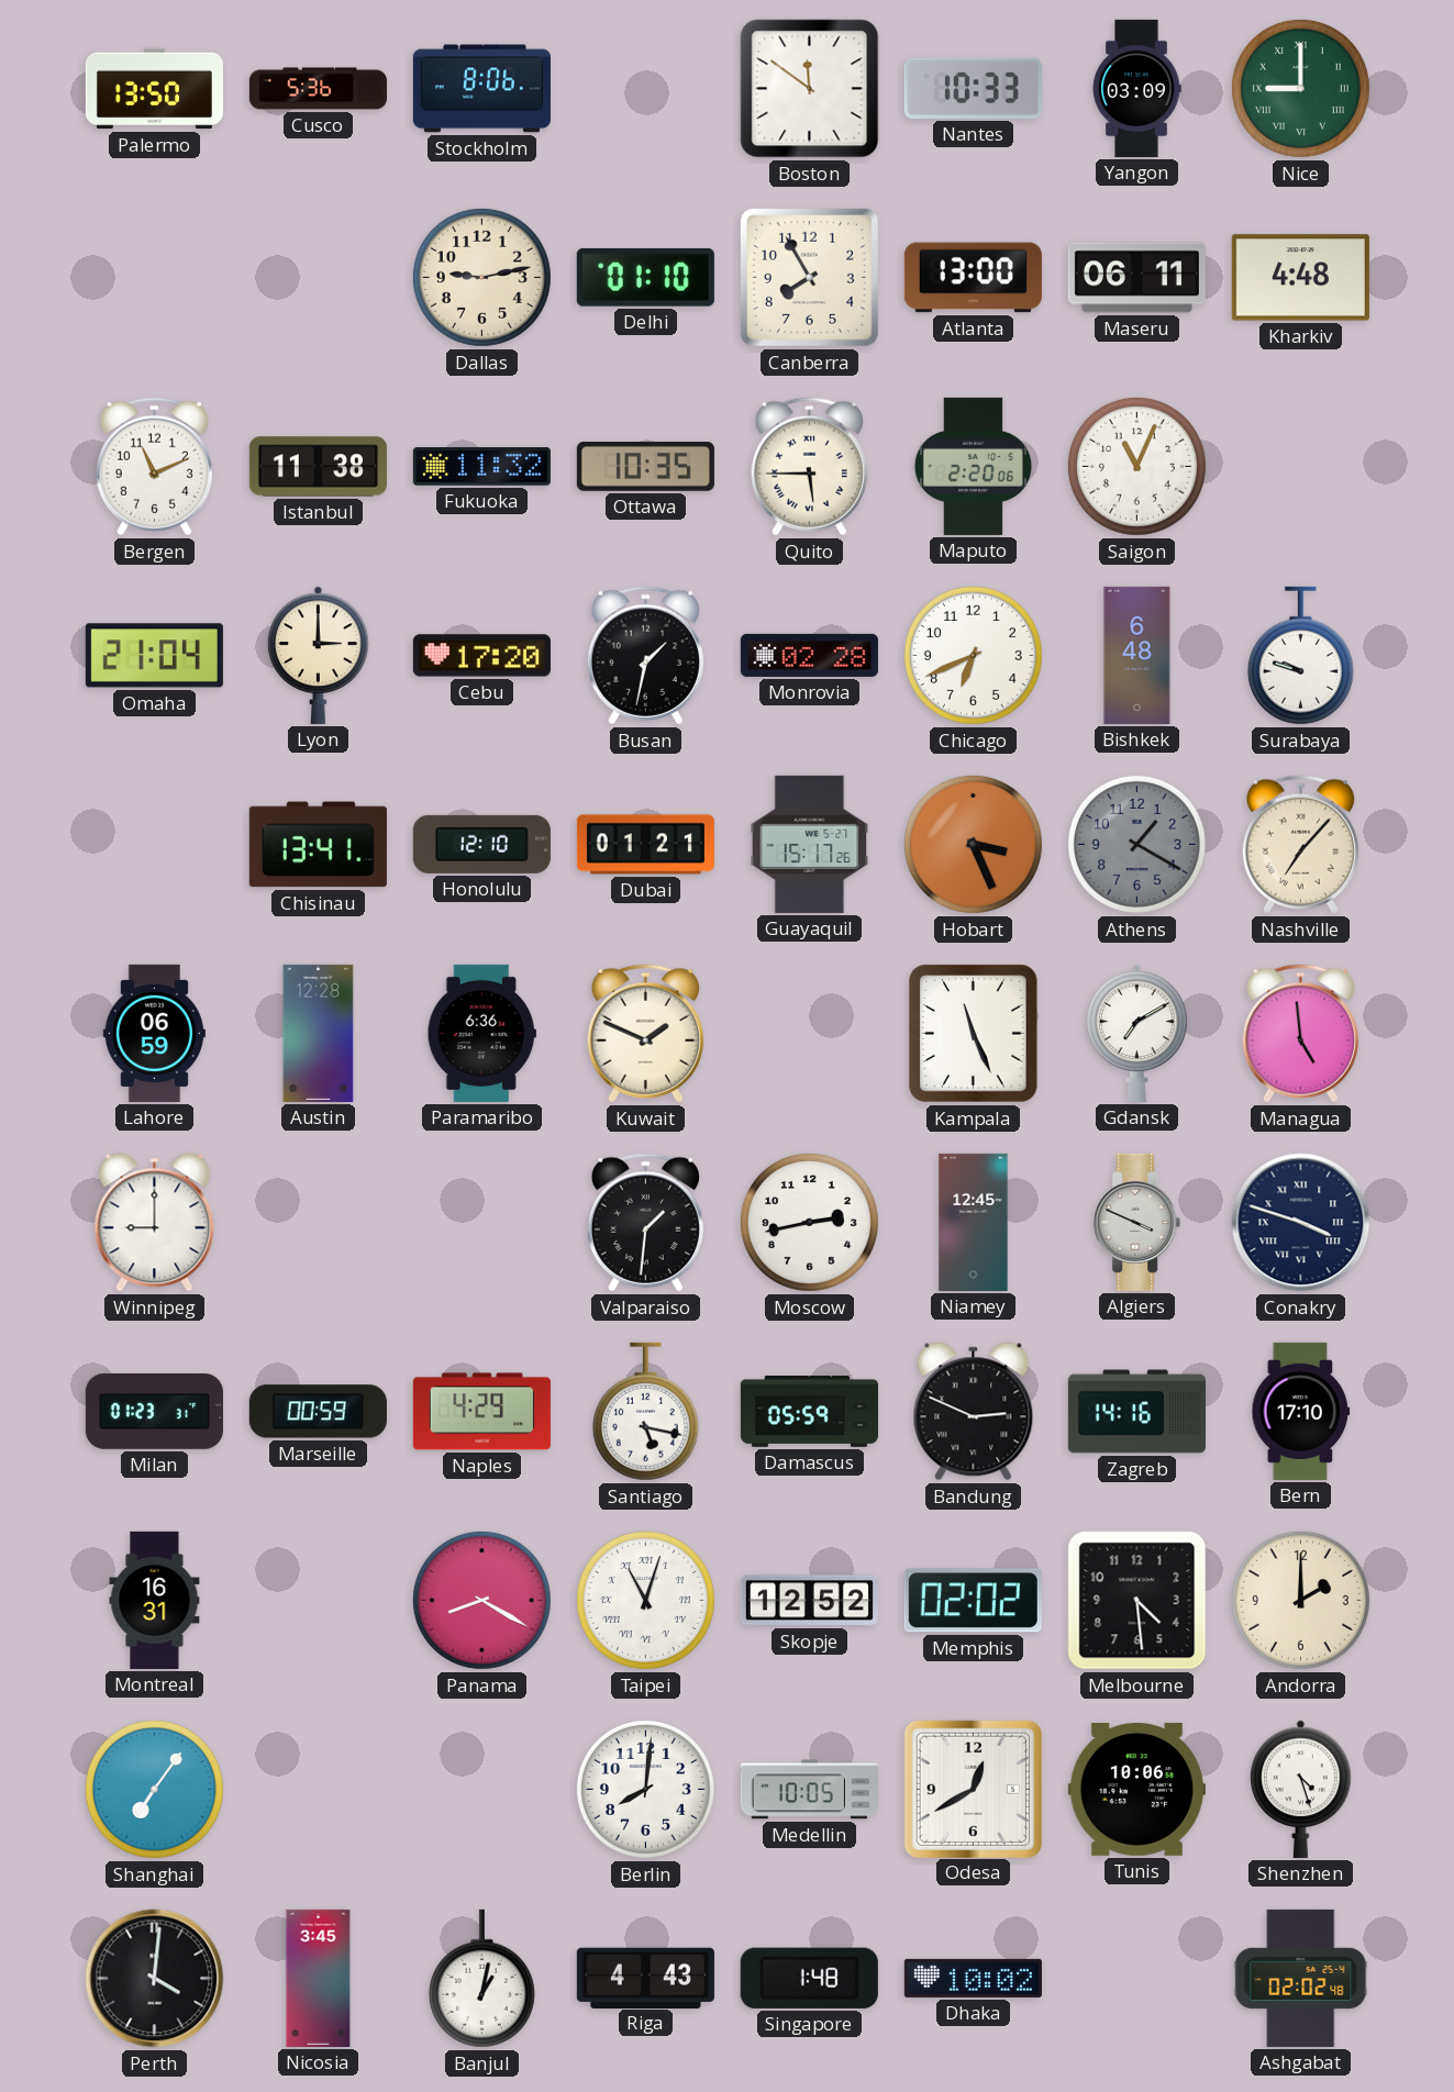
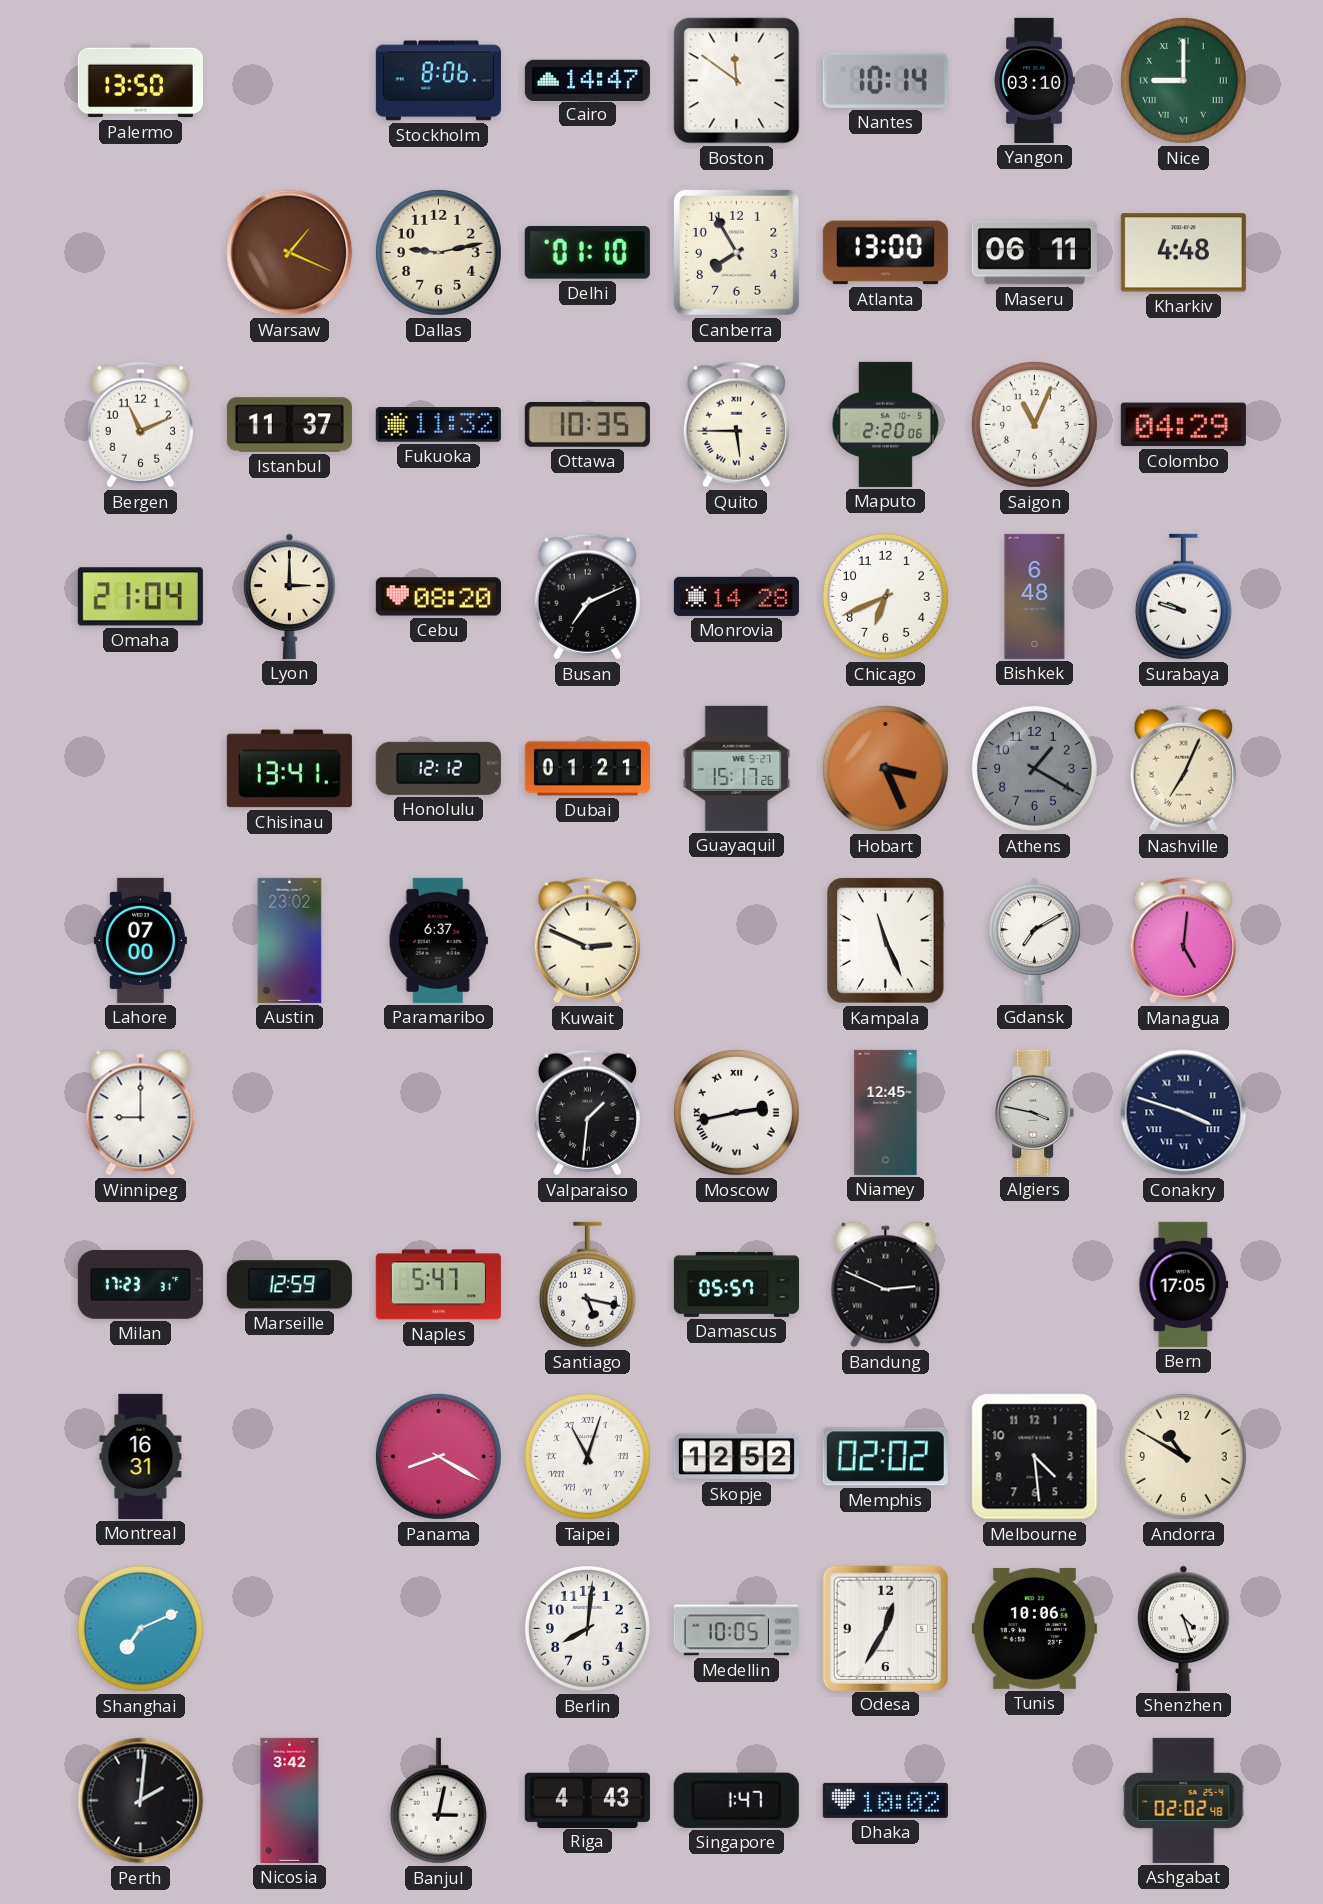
Cusco: 5:36 -> none (318, 89)
Cairo: none -> 14:47 (587, 80)
Nantes: 10:33 -> 10:14 (885, 80)
Yangon: 03:09 -> 03:10 (1034, 80)
Warsaw: none -> 1:19 (290, 253)
Istanbul: 11:38 -> 11:37 (289, 425)
Colombo: none -> 04:29 (1183, 425)
Cebu: 17:20 -> 08:20 (438, 597)
Busan: 1:32 -> 7:11 (587, 597)
Monrovia: 02:28 -> 14:28 (736, 596)
Honolulu: 12:10 -> 12:12 (438, 768)
Nashville: 7:07 -> 7:04 (1183, 769)
Lahore: 06:59 -> 07:00 (140, 940)
Austin: 12:28 -> 23:02 (290, 940)
Paramaribo: 6:36 -> 6:37 (438, 940)
Kuwait: 1:49 -> 2:49 (587, 941)
Managua: 4:59 -> 5:01 (1183, 941)
Moscow numerals: Arabic -> Roman (736, 1112)
Algiers: 3:49 -> 3:47 (1035, 1112)
Milan: 01:23 -> 17:23 (140, 1284)
Marseille: 00:59 -> 12:59 (289, 1285)
Naples: 4:29 -> 5:47 (438, 1285)
Damascus: 05:59 -> 05:57 (736, 1284)
Zagreb: 14:16 -> none (1136, 1412)
Bern: 17:10 -> 17:05 (1184, 1284)
Andorra: 2:00 -> 10:50 (1183, 1456)
Shanghai: 7:06 -> 7:11 (140, 1628)
Odesa: 12:40 -> 12:35 (885, 1628)
Perth: 4:01 -> 2:01 (141, 1801)
Nicosia: 3:45 -> 3:42 (290, 1800)
Banjul: 1:02 -> 3:02 (438, 1801)
Singapore: 1:48 -> 1:47 (736, 1800)
